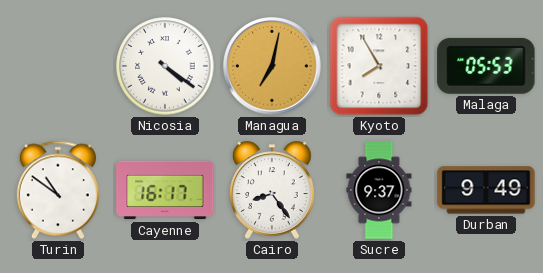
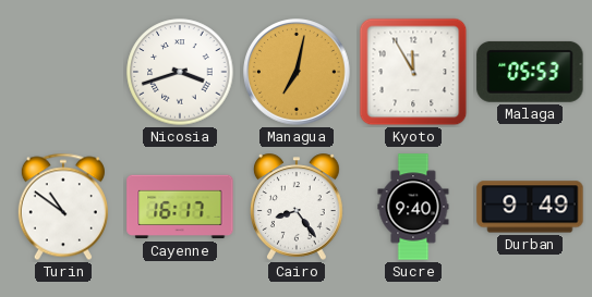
Nicosia: 4:21 -> 3:42 (180, 72)
Kyoto: 7:55 -> 11:55 (413, 72)
Sucre: 9:37 -> 9:40 (413, 207)
